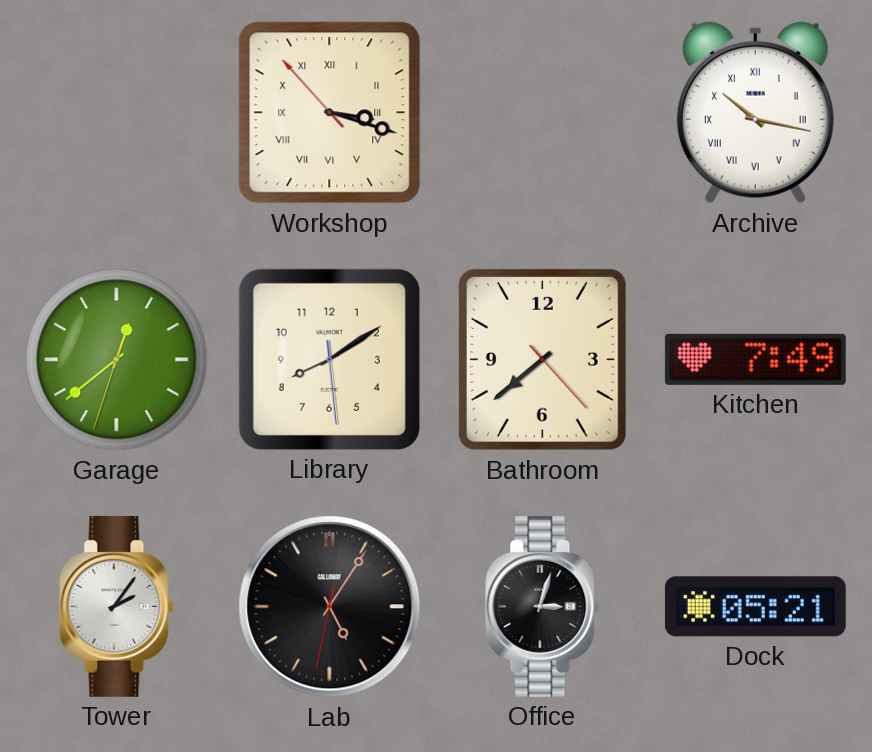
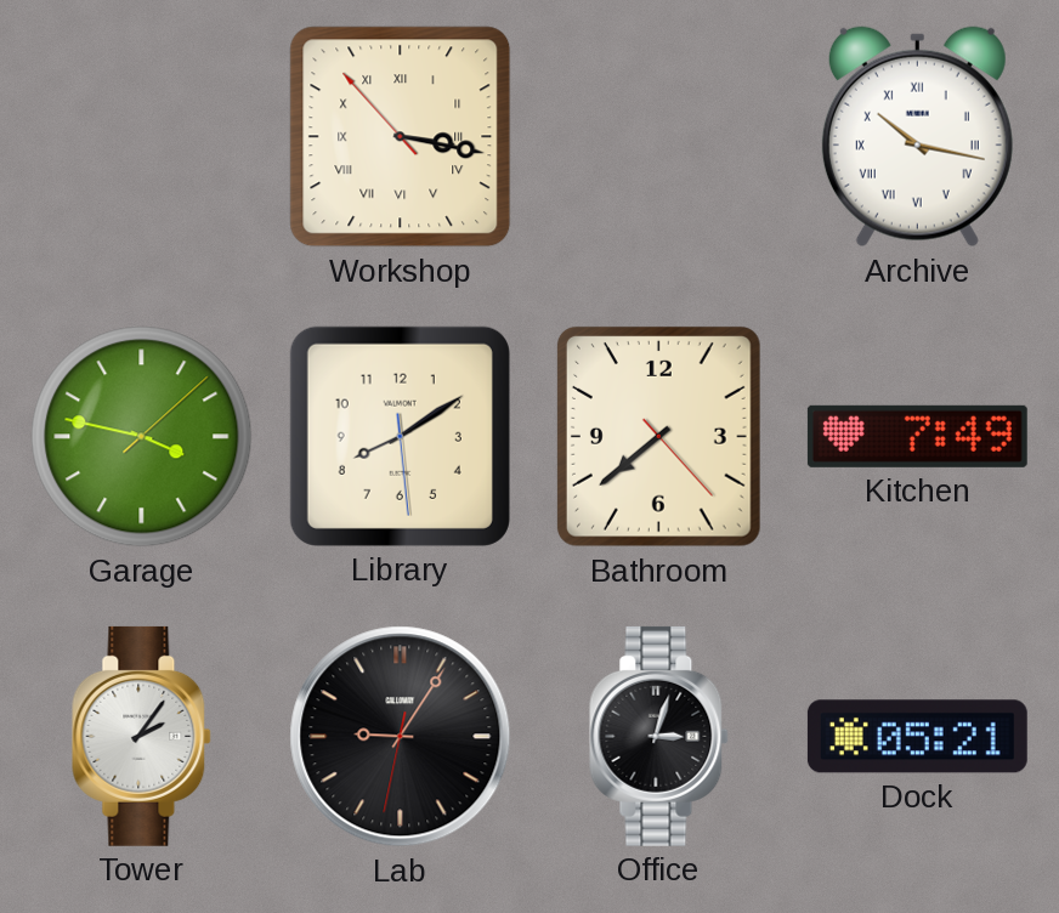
Workshop: 3:17 -> 3:16 (401, 137)
Garage: 12:38 -> 3:47 (142, 437)
Lab: 5:05 -> 9:05 (401, 737)
